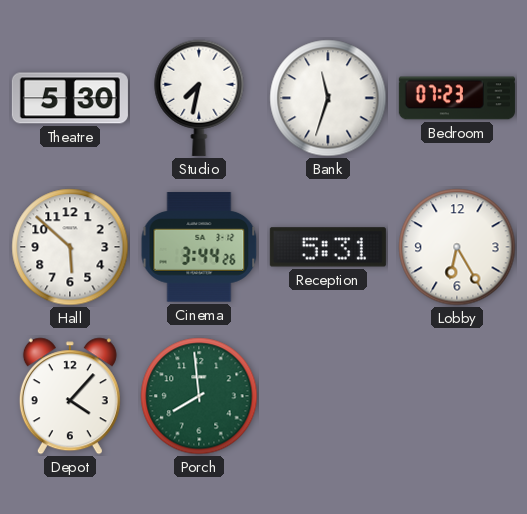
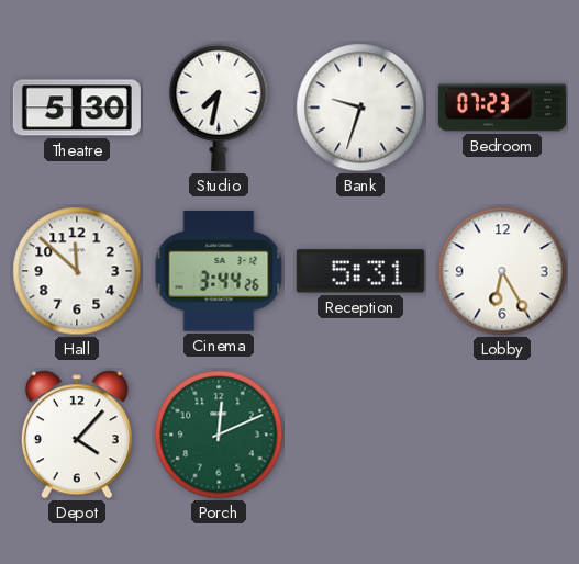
Bank: 11:33 -> 9:33 (360, 108)
Hall: 5:52 -> 11:52 (77, 271)
Porch: 7:59 -> 12:11 (219, 435)
